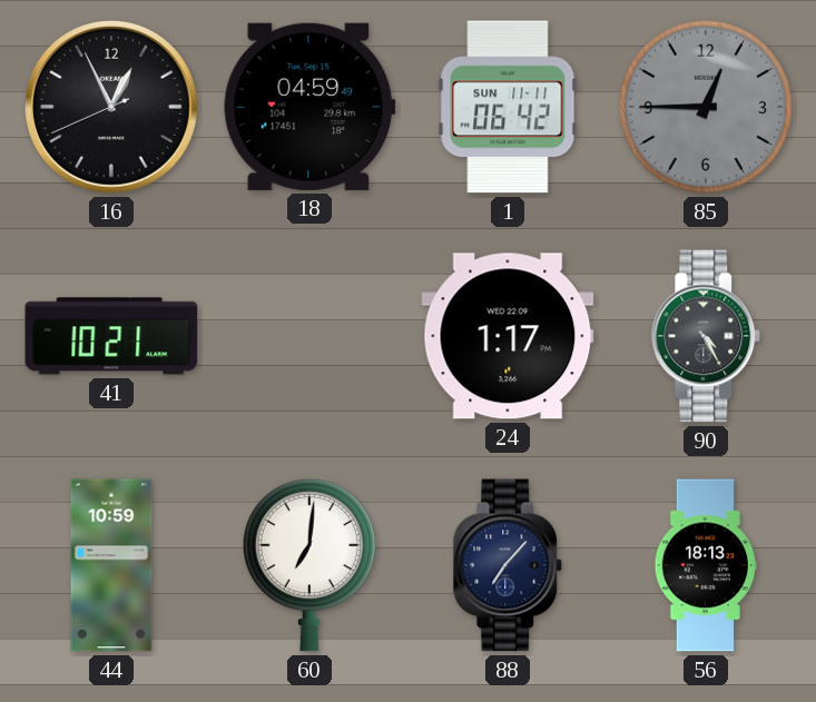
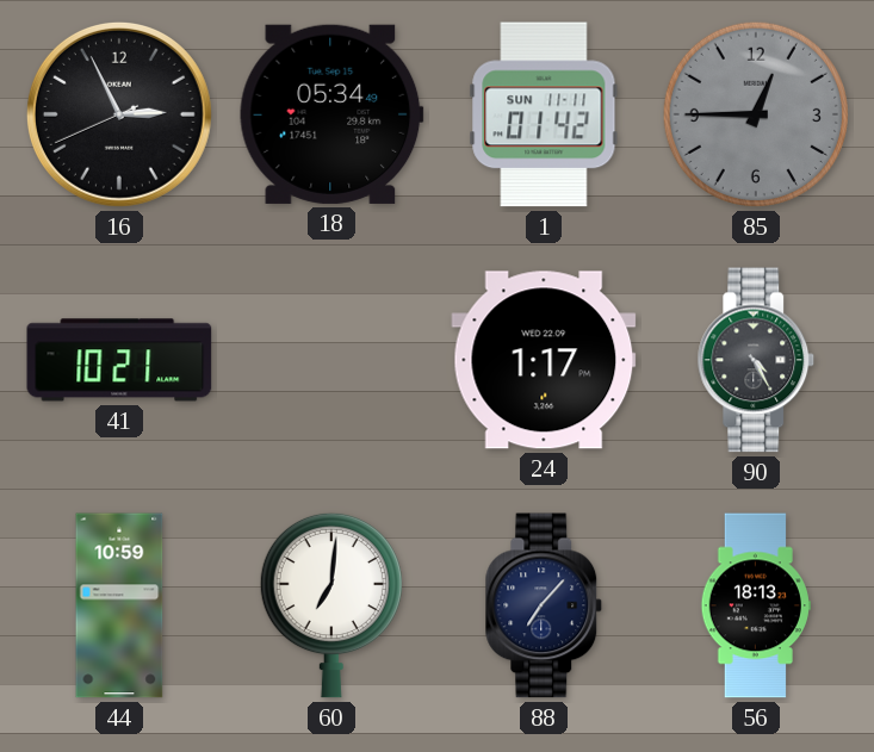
16: 12:55 -> 2:55 (119, 114)
18: 04:59 -> 05:34 (331, 114)
1: 06:42 -> 01:42 (544, 114)
